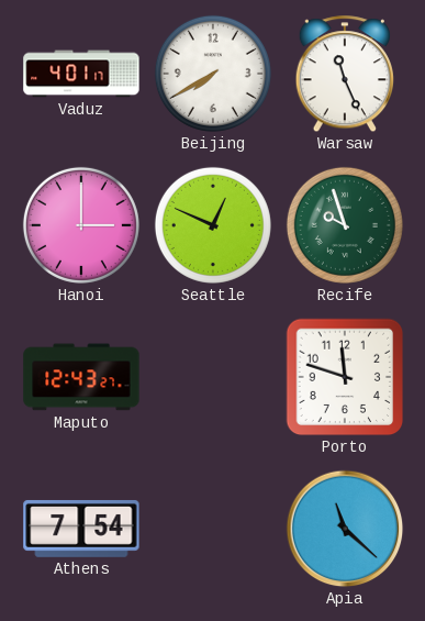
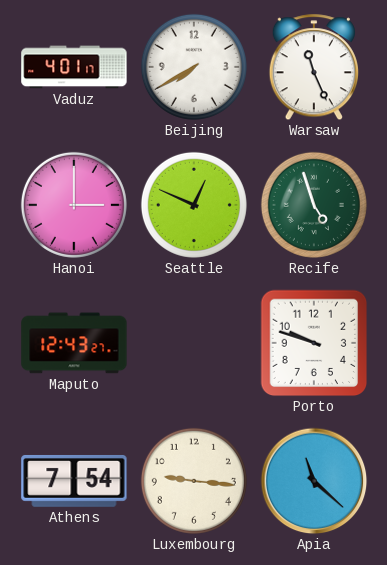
Recife: 9:57 -> 4:57 (314, 205)
Porto: 11:48 -> 9:48 (314, 343)
Luxembourg: none -> 9:16 (194, 481)
